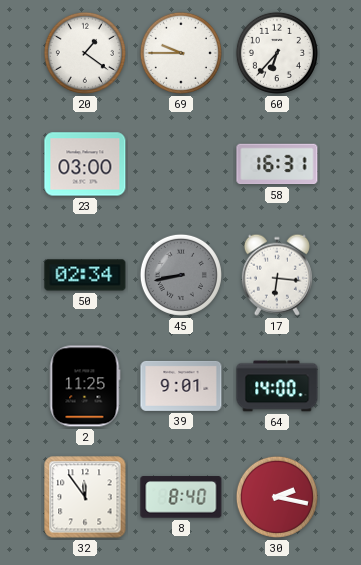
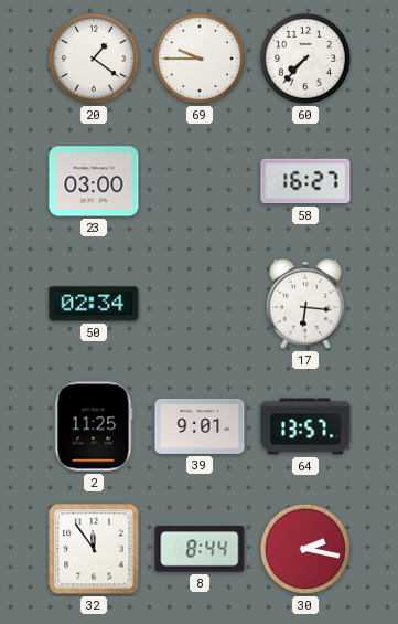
60: 6:37 -> 7:37 (305, 59)
58: 16:31 -> 16:27 (305, 181)
45: 8:43 -> none (181, 275)
64: 14:00 -> 13:57 (305, 426)
8: 8:40 -> 8:44 (200, 549)
